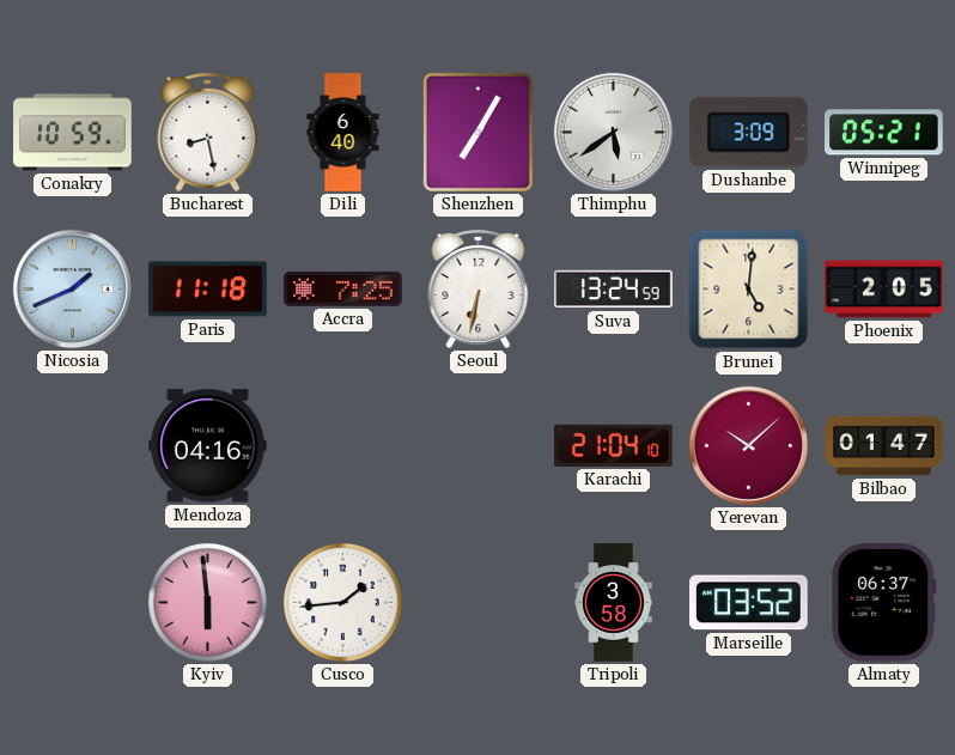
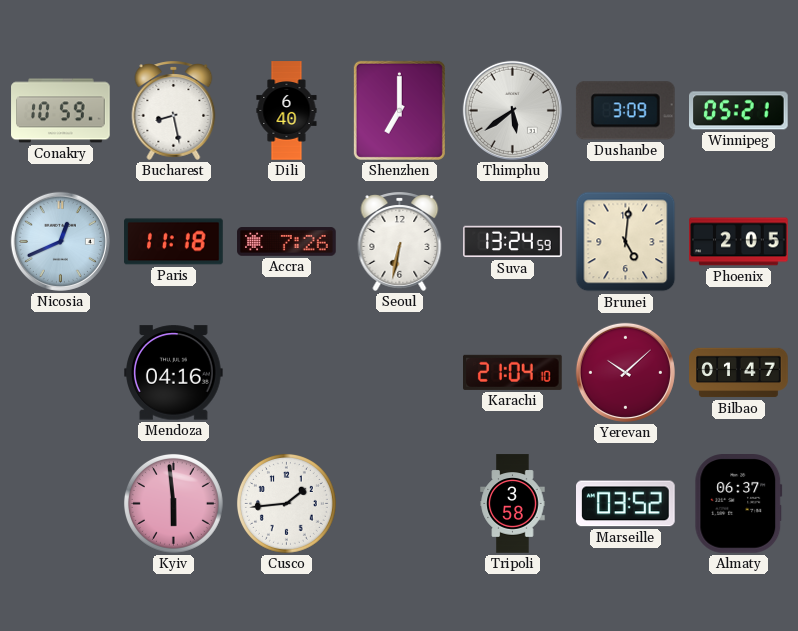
Shenzhen: 7:05 -> 7:00 (399, 110)
Nicosia: 1:41 -> 12:41 (60, 241)
Accra: 7:25 -> 7:26 (287, 242)
